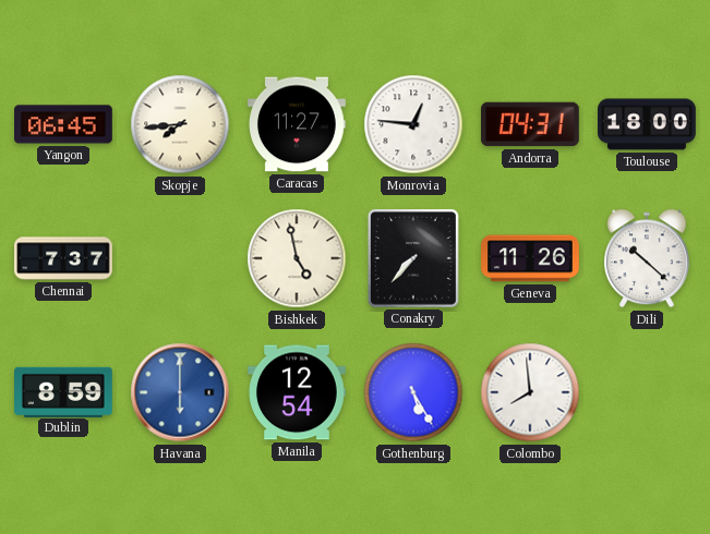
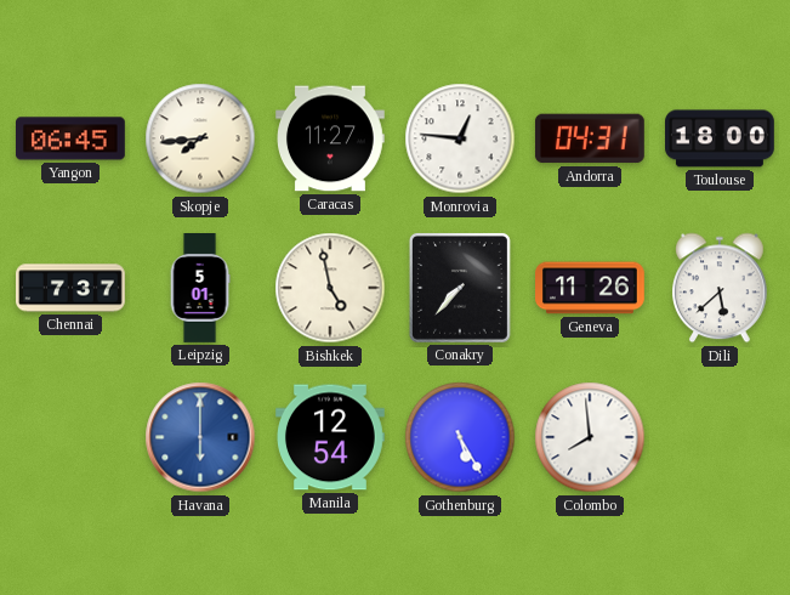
Leipzig: none -> 5:01 (200, 288)
Dili: 10:22 -> 5:38 (720, 288)
Dublin: 8:59 -> none (64, 391)
